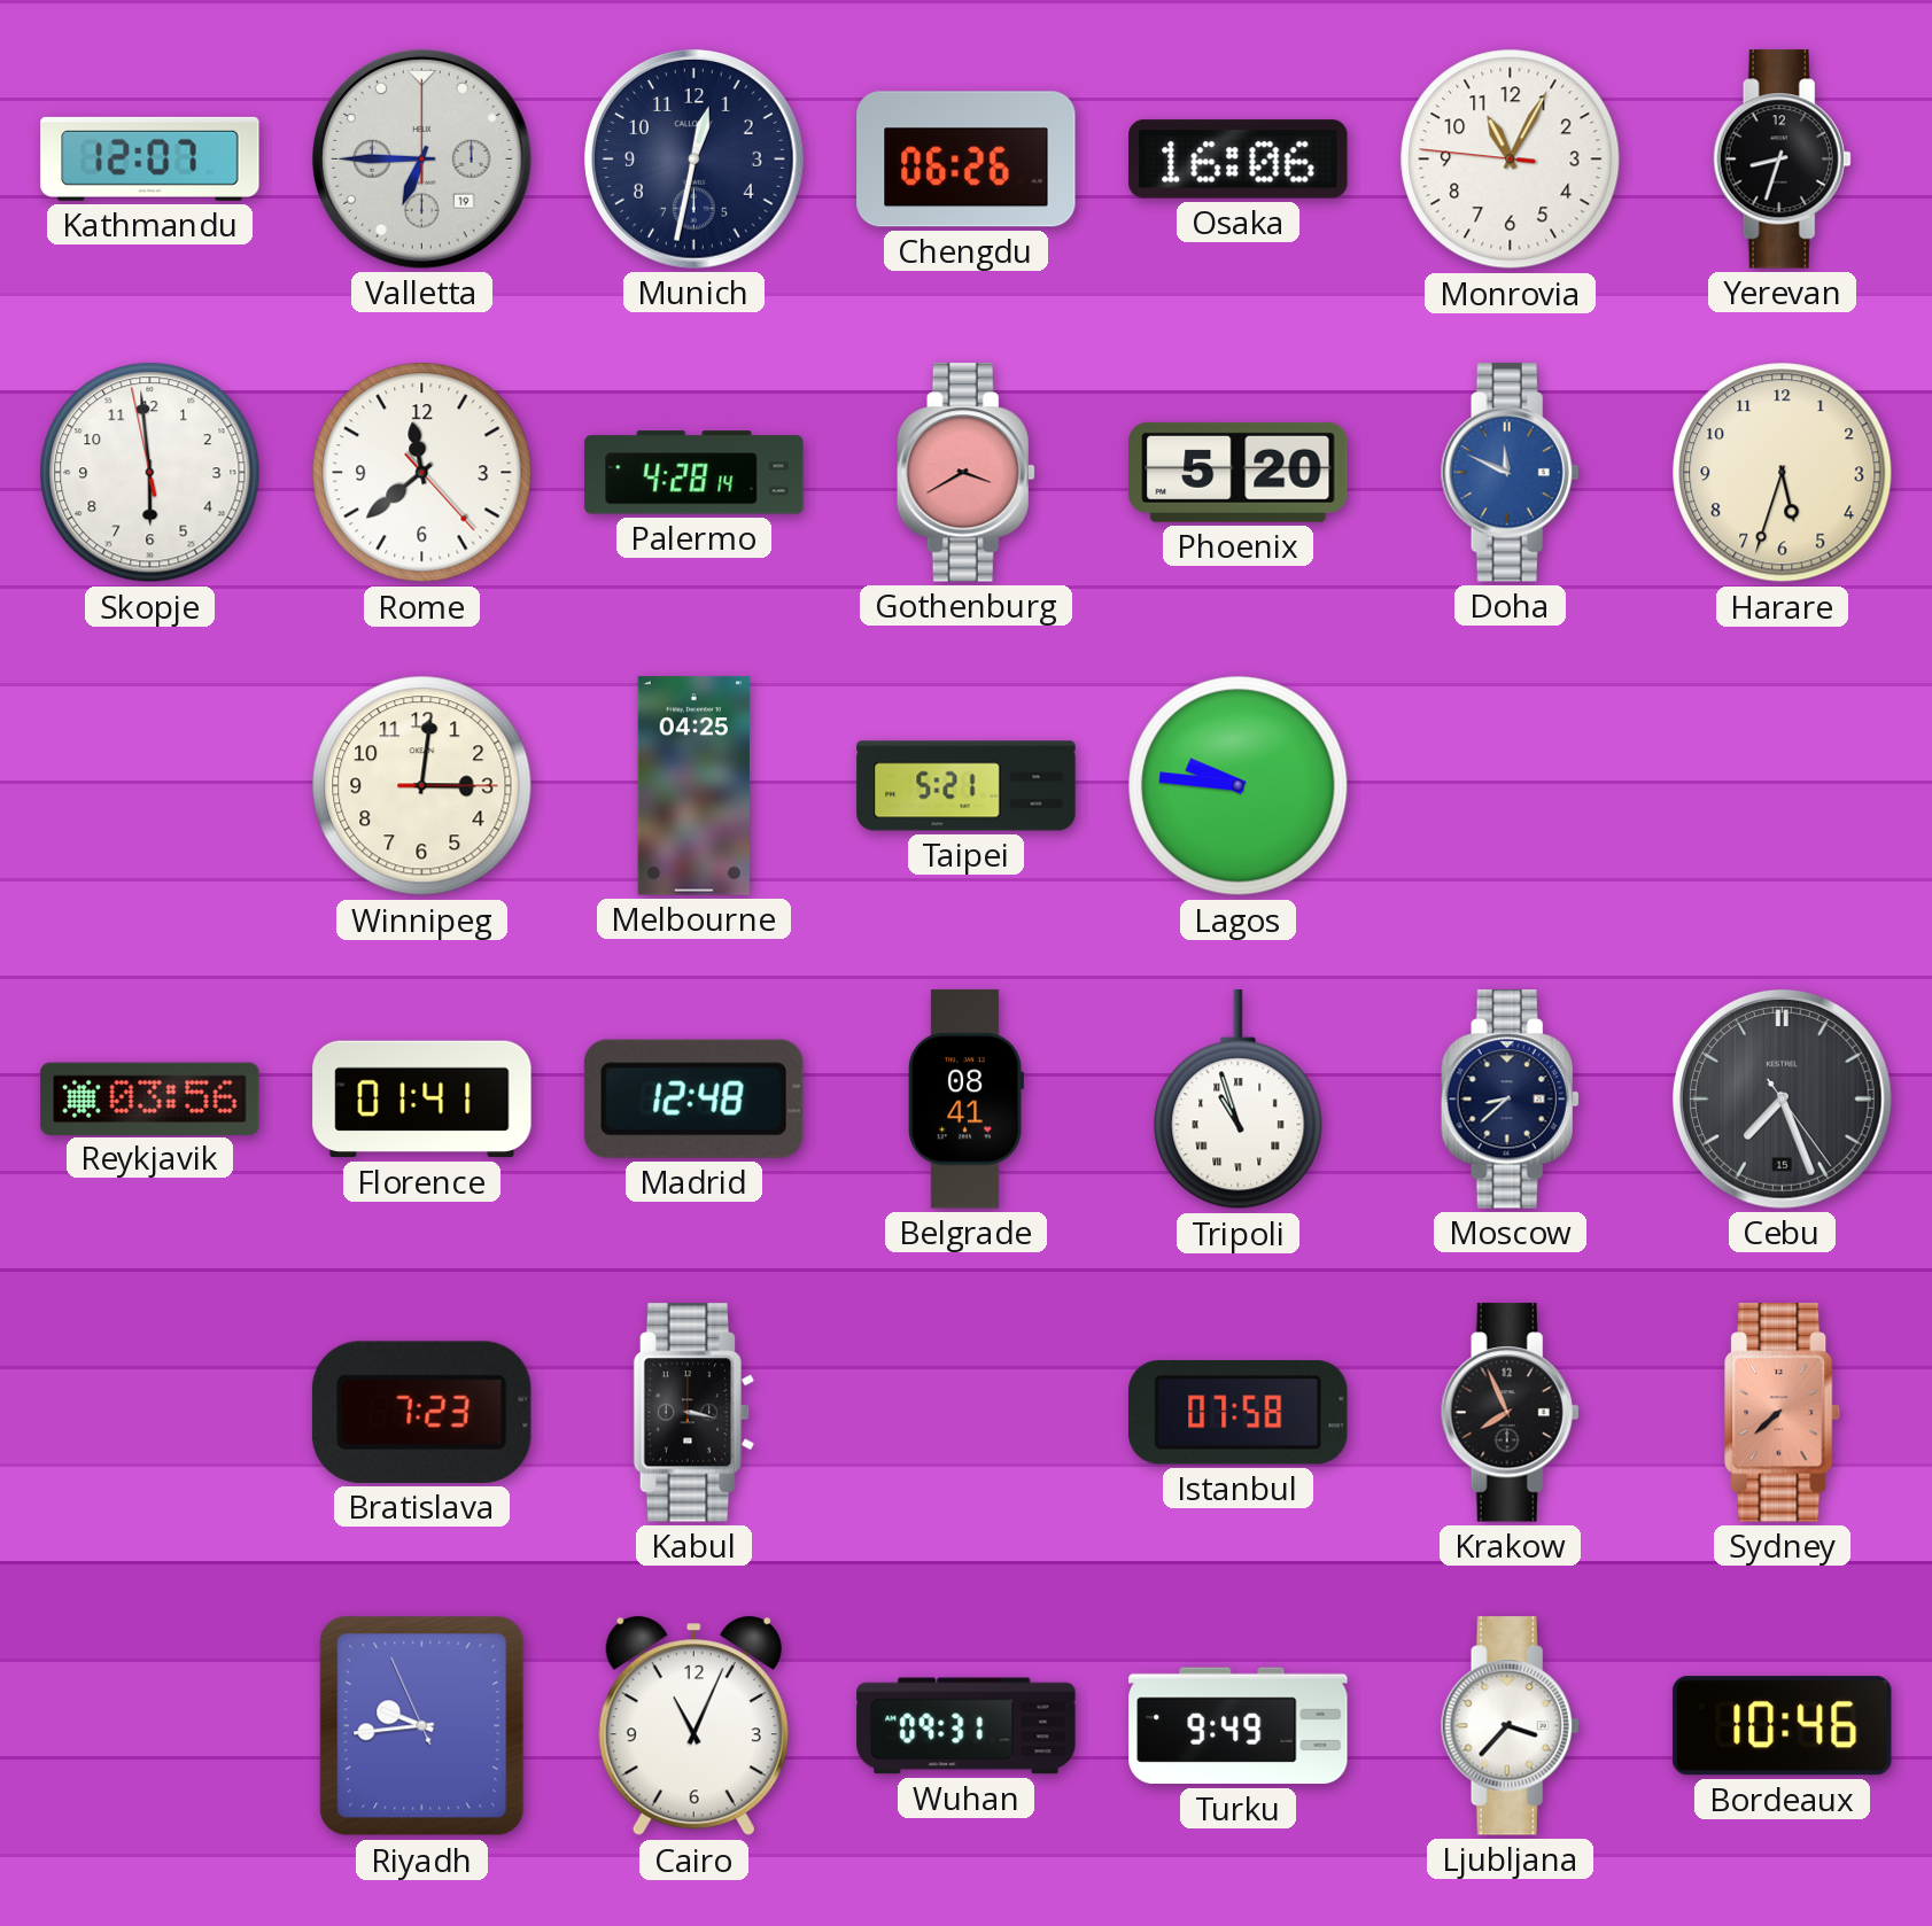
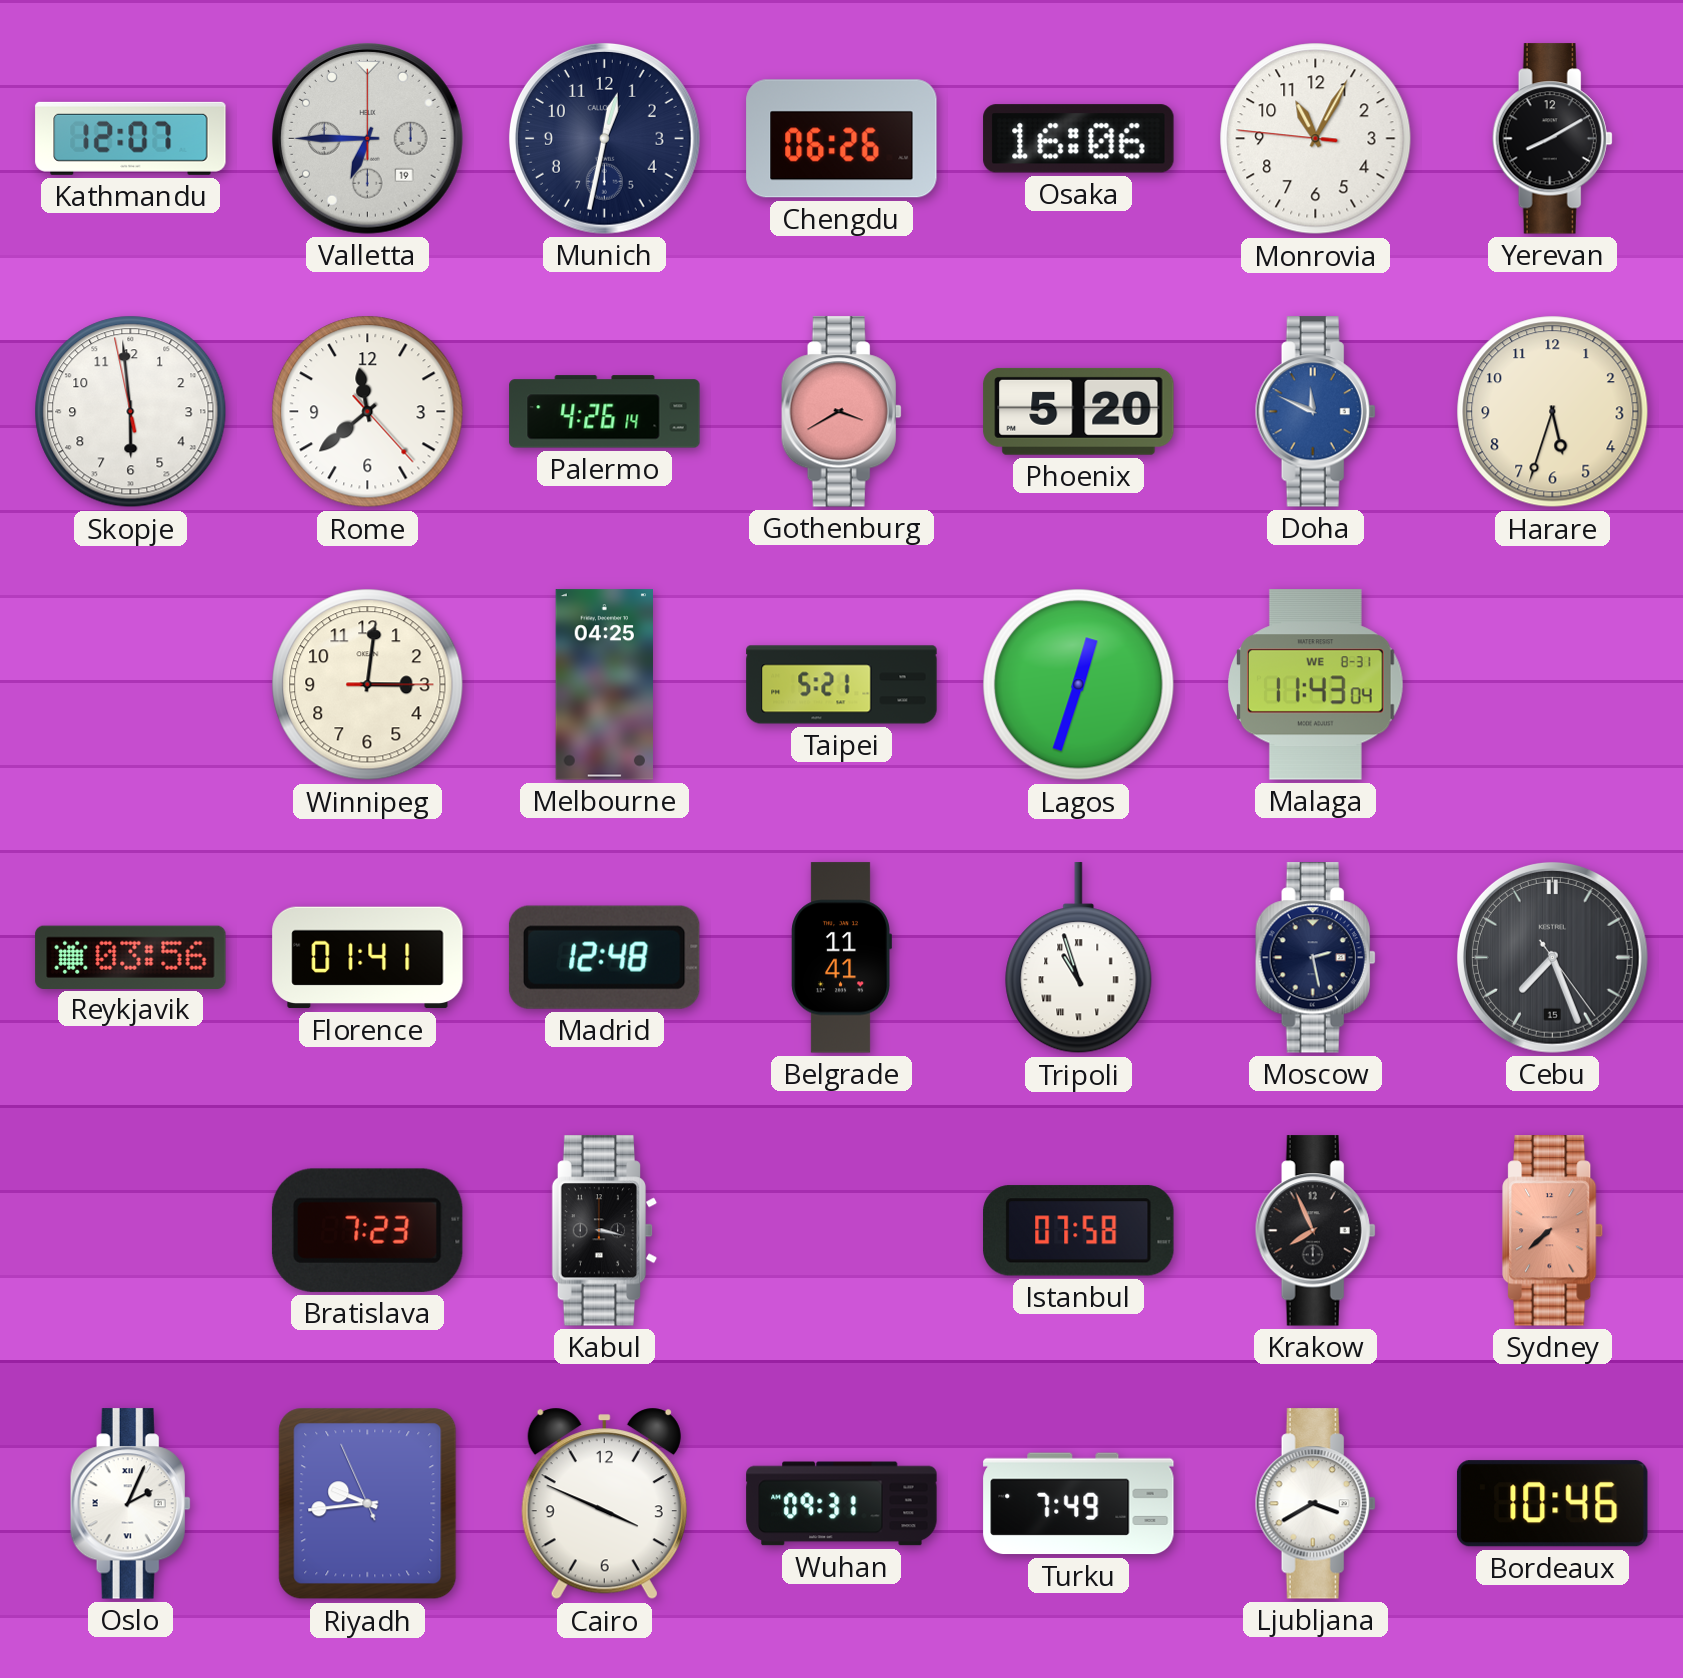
Yerevan: 8:33 -> 8:10 (1552, 139)
Palermo: 4:28 -> 4:26 (605, 412)
Lagos: 9:46 -> 12:33 (1079, 685)
Malaga: none -> 11:43 (1316, 685)
Belgrade: 08:41 -> 11:41 (841, 958)
Moscow: 8:38 -> 2:28 (1315, 958)
Oslo: none -> 2:04 (130, 1504)
Cairo: 11:04 -> 3:49 (604, 1504)
Turku: 9:49 -> 7:49 (1079, 1504)
Ljubljana: 3:37 -> 3:40 (1315, 1504)
